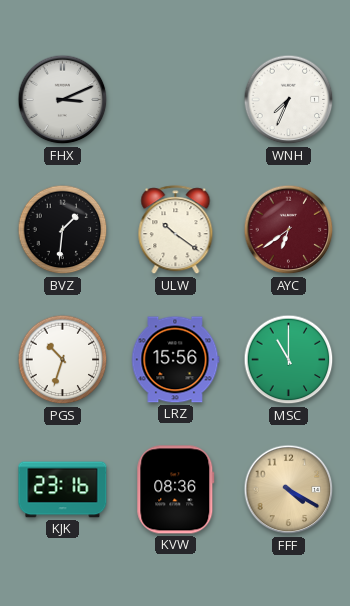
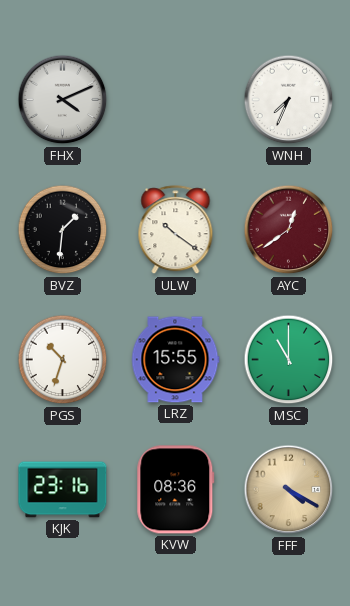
FHX: 3:11 -> 4:11 (63, 100)
AYC: 6:39 -> 12:39 (289, 230)
LRZ: 15:56 -> 15:55 (175, 360)
